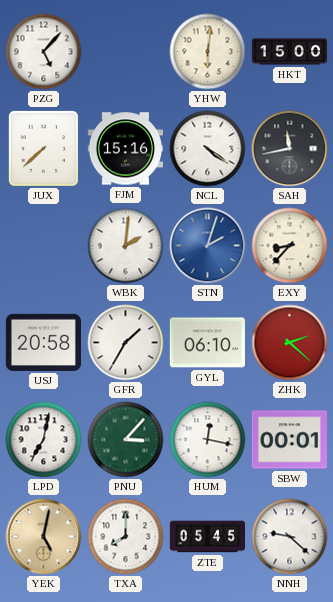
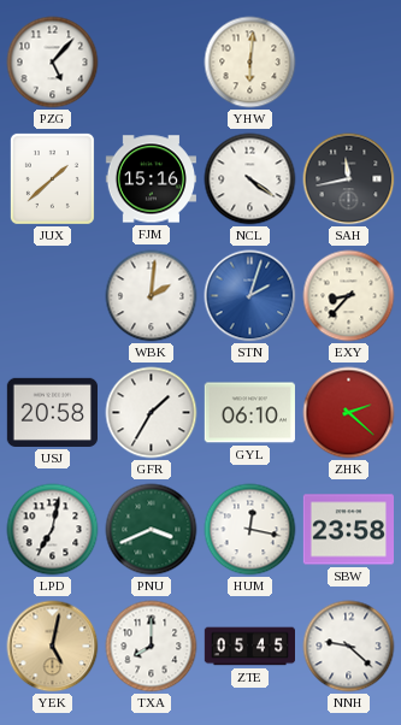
HKT: 15:00 -> none (290, 52)
JUX: 7:38 -> 1:38 (52, 178)
PNU: 3:07 -> 3:41 (152, 530)
SBW: 00:01 -> 23:58 (348, 530)
